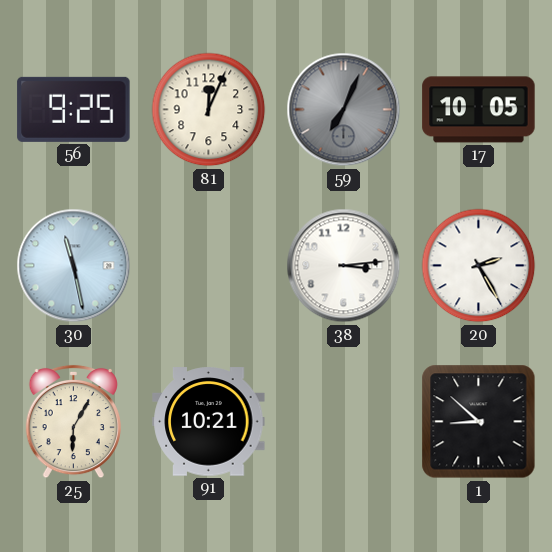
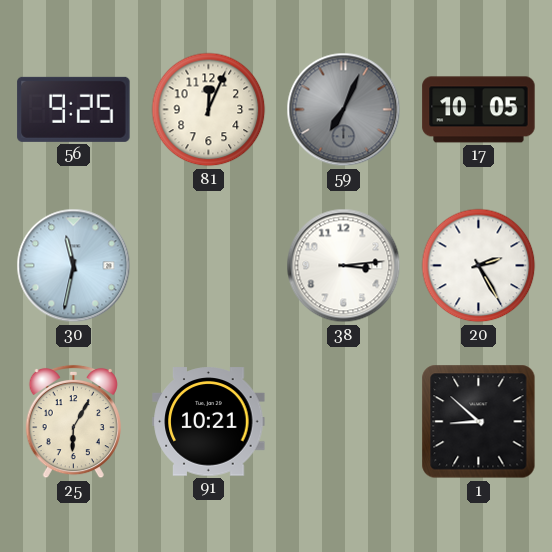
30: 11:28 -> 11:32 (74, 266)
